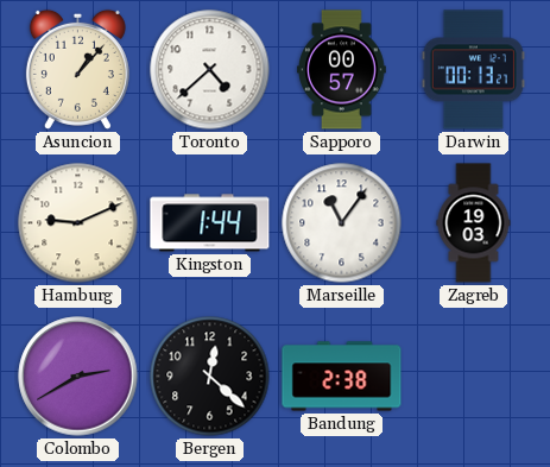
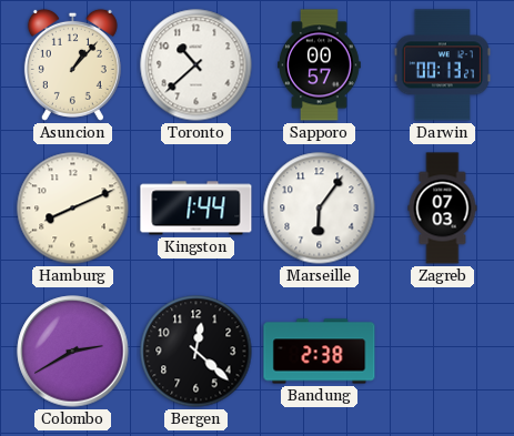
Toronto: 4:38 -> 10:38 (196, 65)
Hamburg: 9:11 -> 8:11 (73, 209)
Marseille: 11:06 -> 6:06 (320, 209)
Zagreb: 19:03 -> 07:03 (443, 209)
